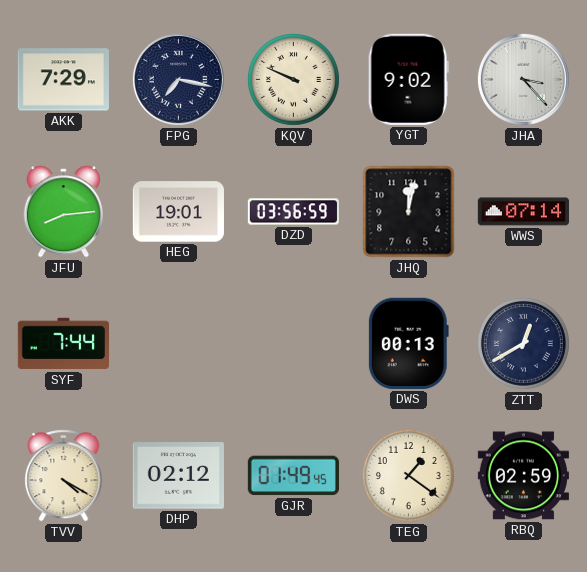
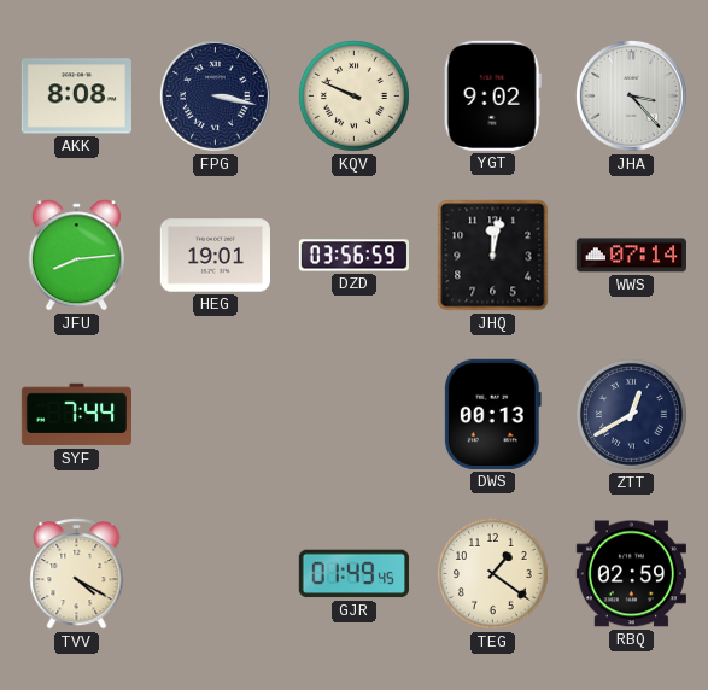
AKK: 7:29 -> 8:08 (76, 97)
FPG: 7:17 -> 3:17 (215, 95)
DHP: 02:12 -> none (178, 476)
